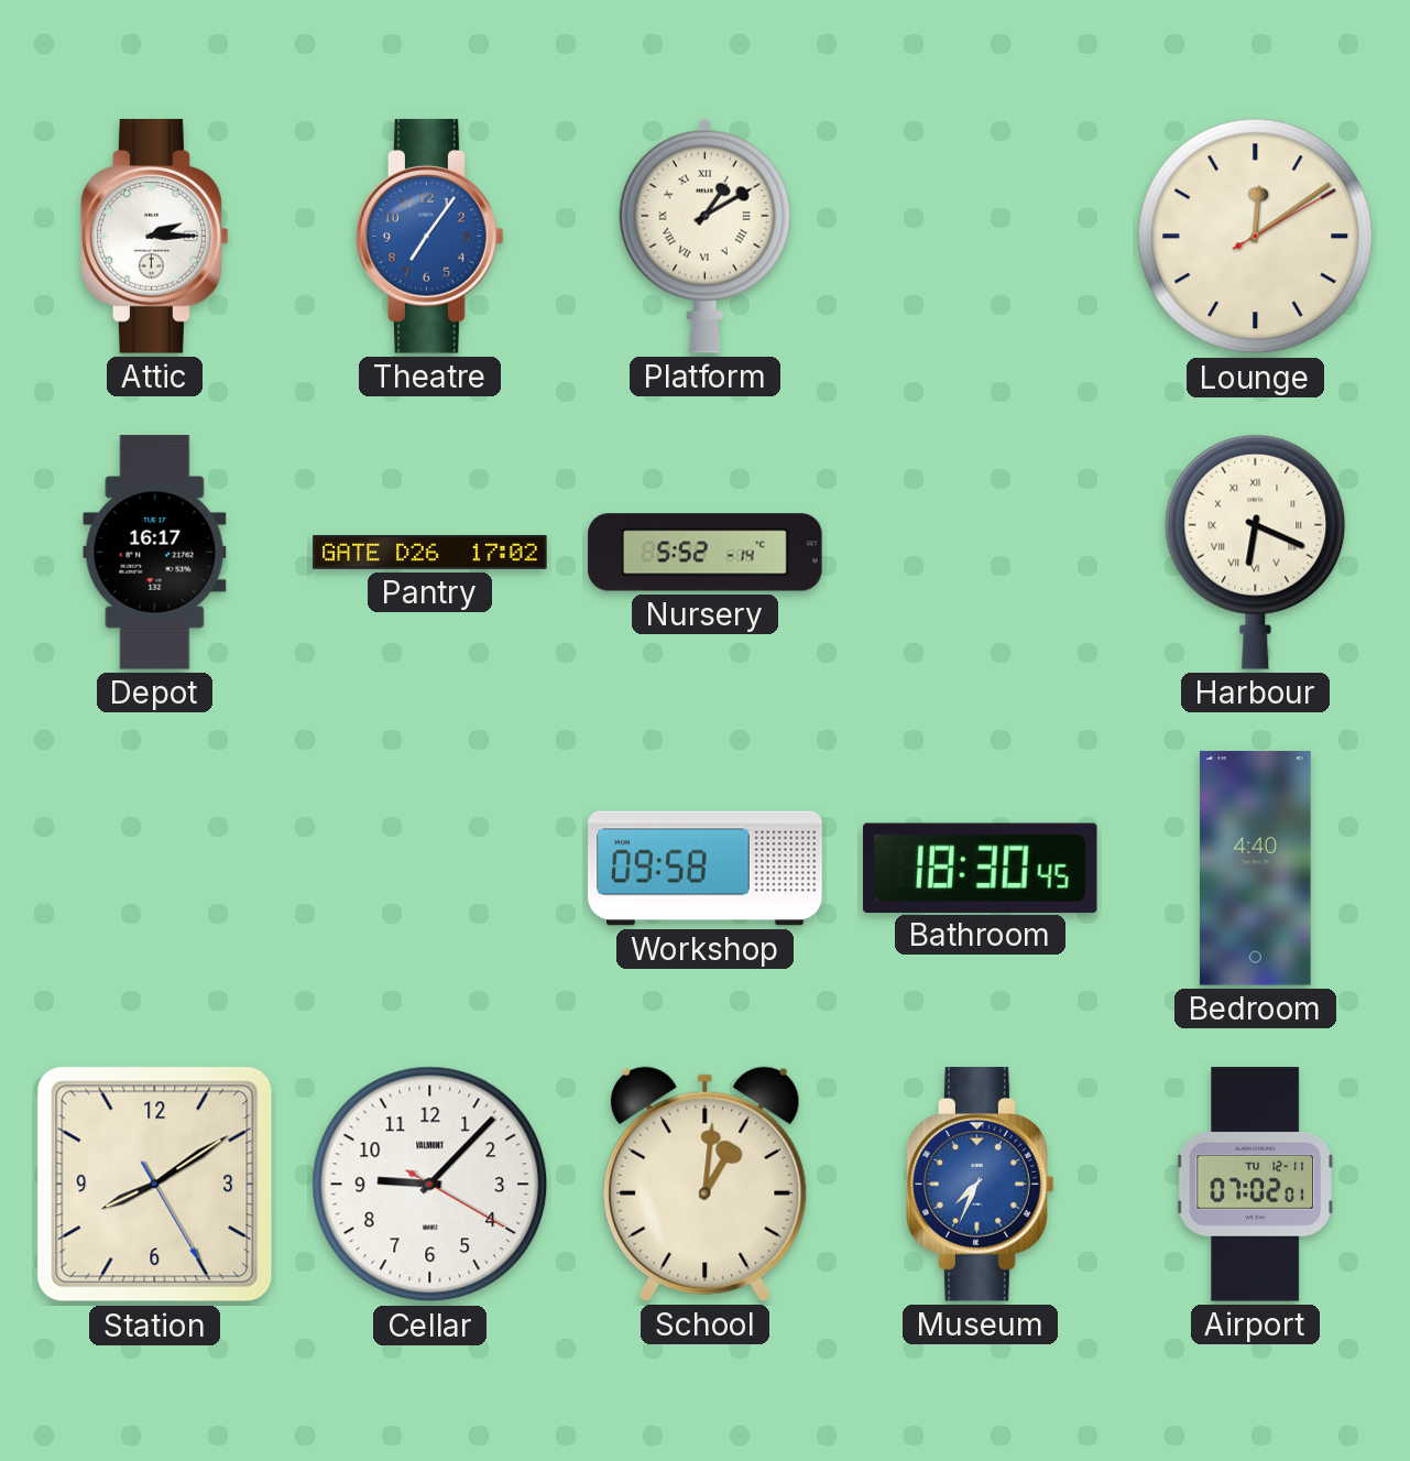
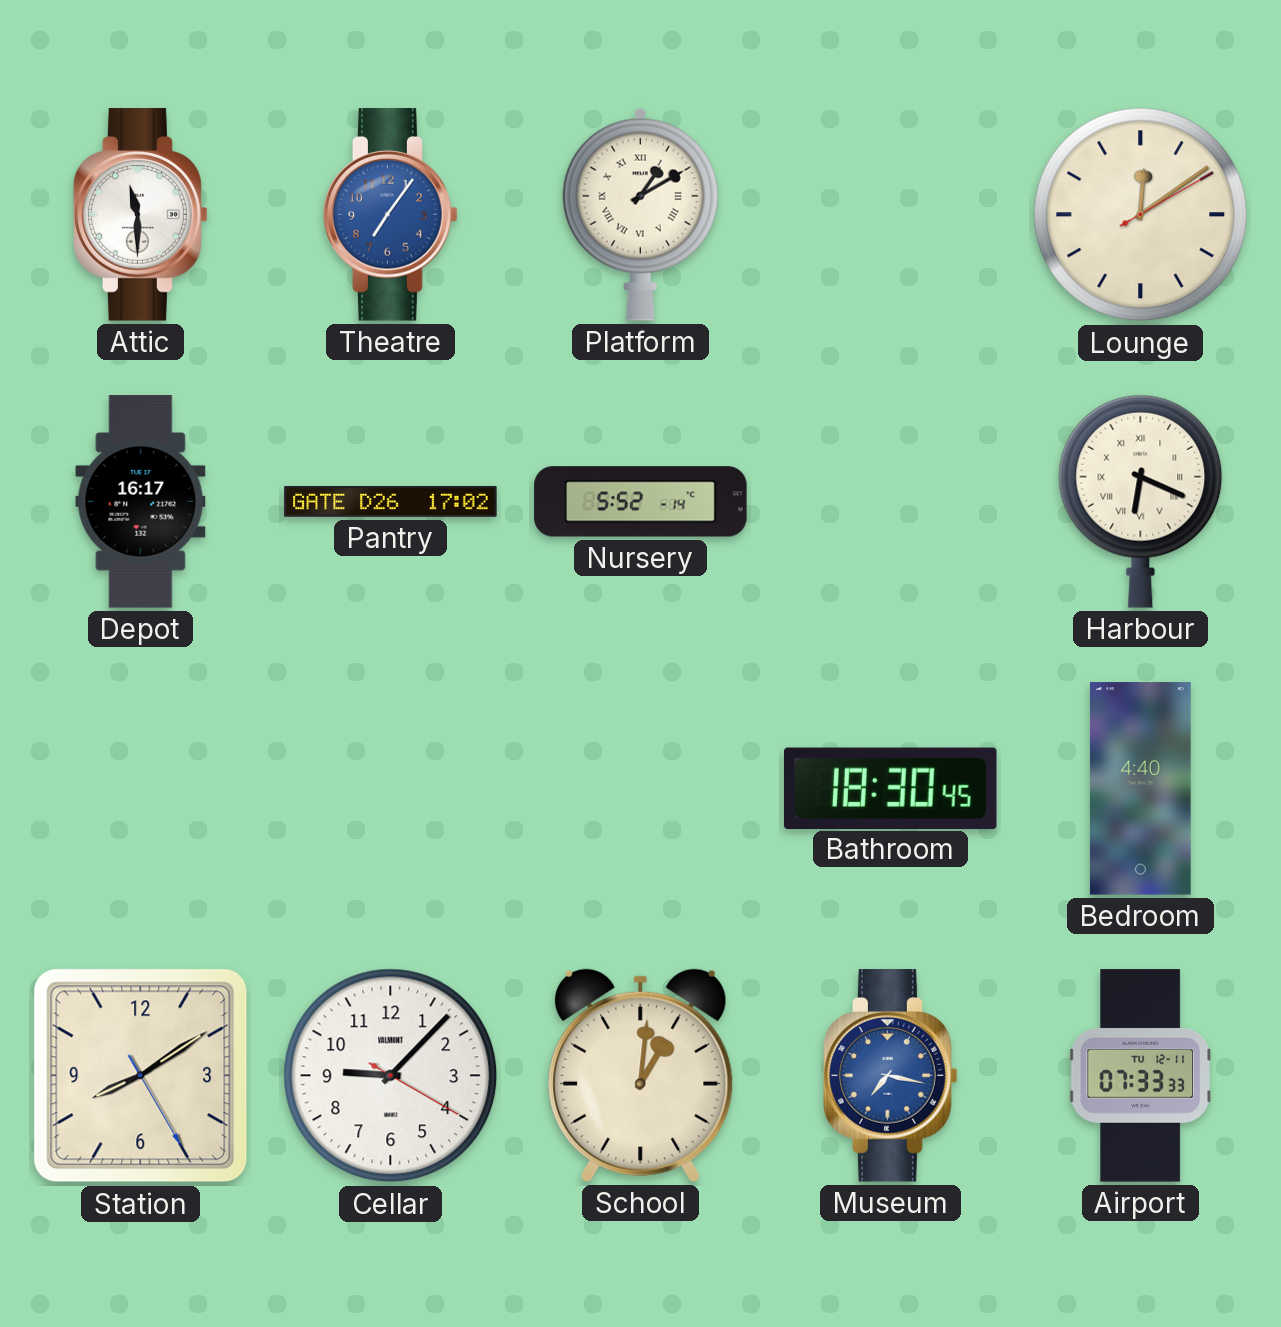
Attic: 2:15 -> 11:30 (141, 215)
Workshop: 09:58 -> none (706, 869)
Museum: 7:34 -> 7:17 (891, 1076)
Airport: 07:02 -> 07:33 (1140, 1076)
